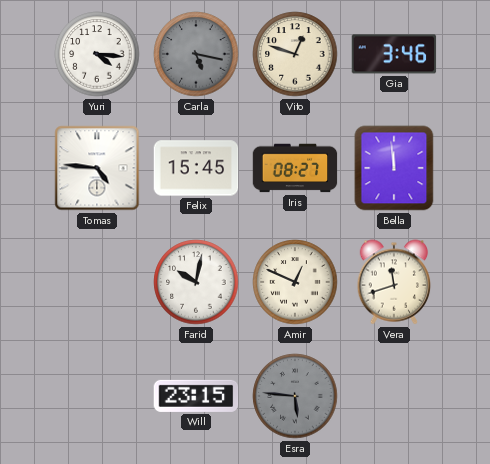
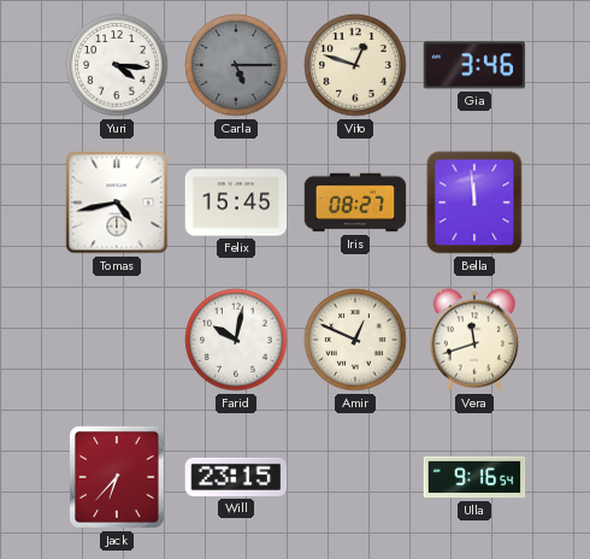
Carla: 5:17 -> 5:15 (236, 65)
Tomas: 4:46 -> 4:43 (117, 202)
Jack: none -> 6:37 (117, 477)
Esra: 5:46 -> none (295, 396)
Ulla: none -> 9:16 (474, 477)
